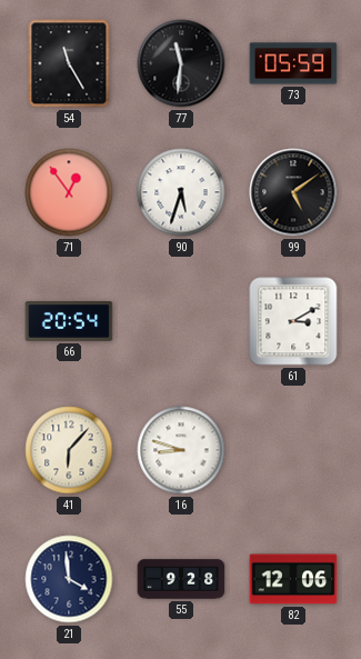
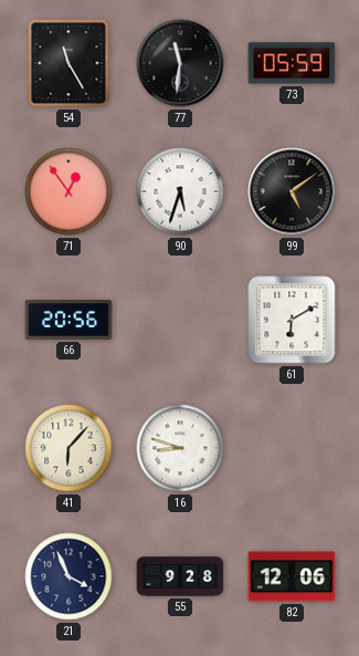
66: 20:54 -> 20:56 (68, 321)
61: 3:10 -> 6:10 (292, 320)
21: 3:59 -> 3:56 (68, 576)
